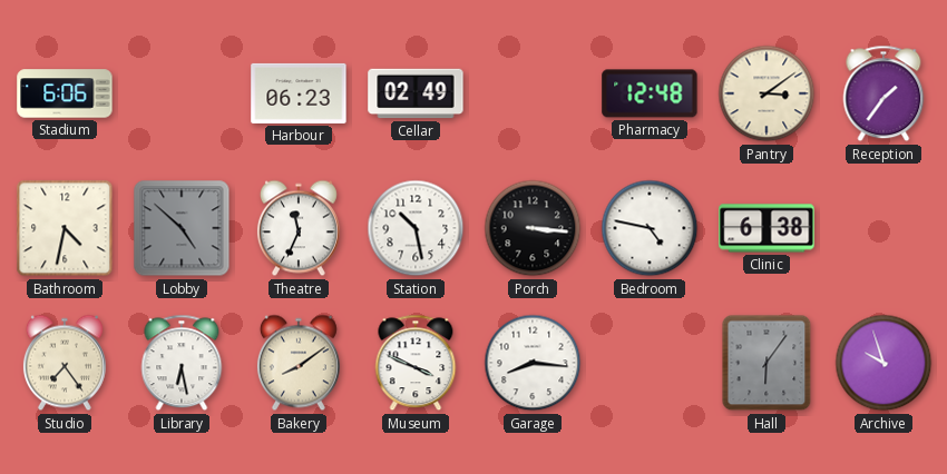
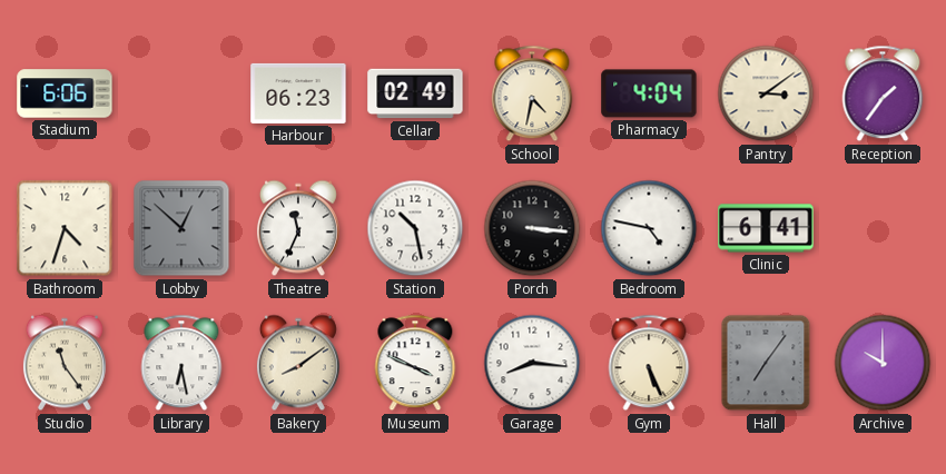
School: none -> 4:32 (532, 93)
Pharmacy: 12:48 -> 4:04 (649, 93)
Bathroom: 4:32 -> 4:33 (65, 228)
Lobby: 4:52 -> 12:52 (181, 228)
Clinic: 6:38 -> 6:41 (766, 228)
Studio: 7:24 -> 11:24 (65, 363)
Gym: none -> 5:26 (649, 363)
Hall: 6:06 -> 7:06 (766, 363)
Archive: 9:57 -> 10:00 (883, 363)
